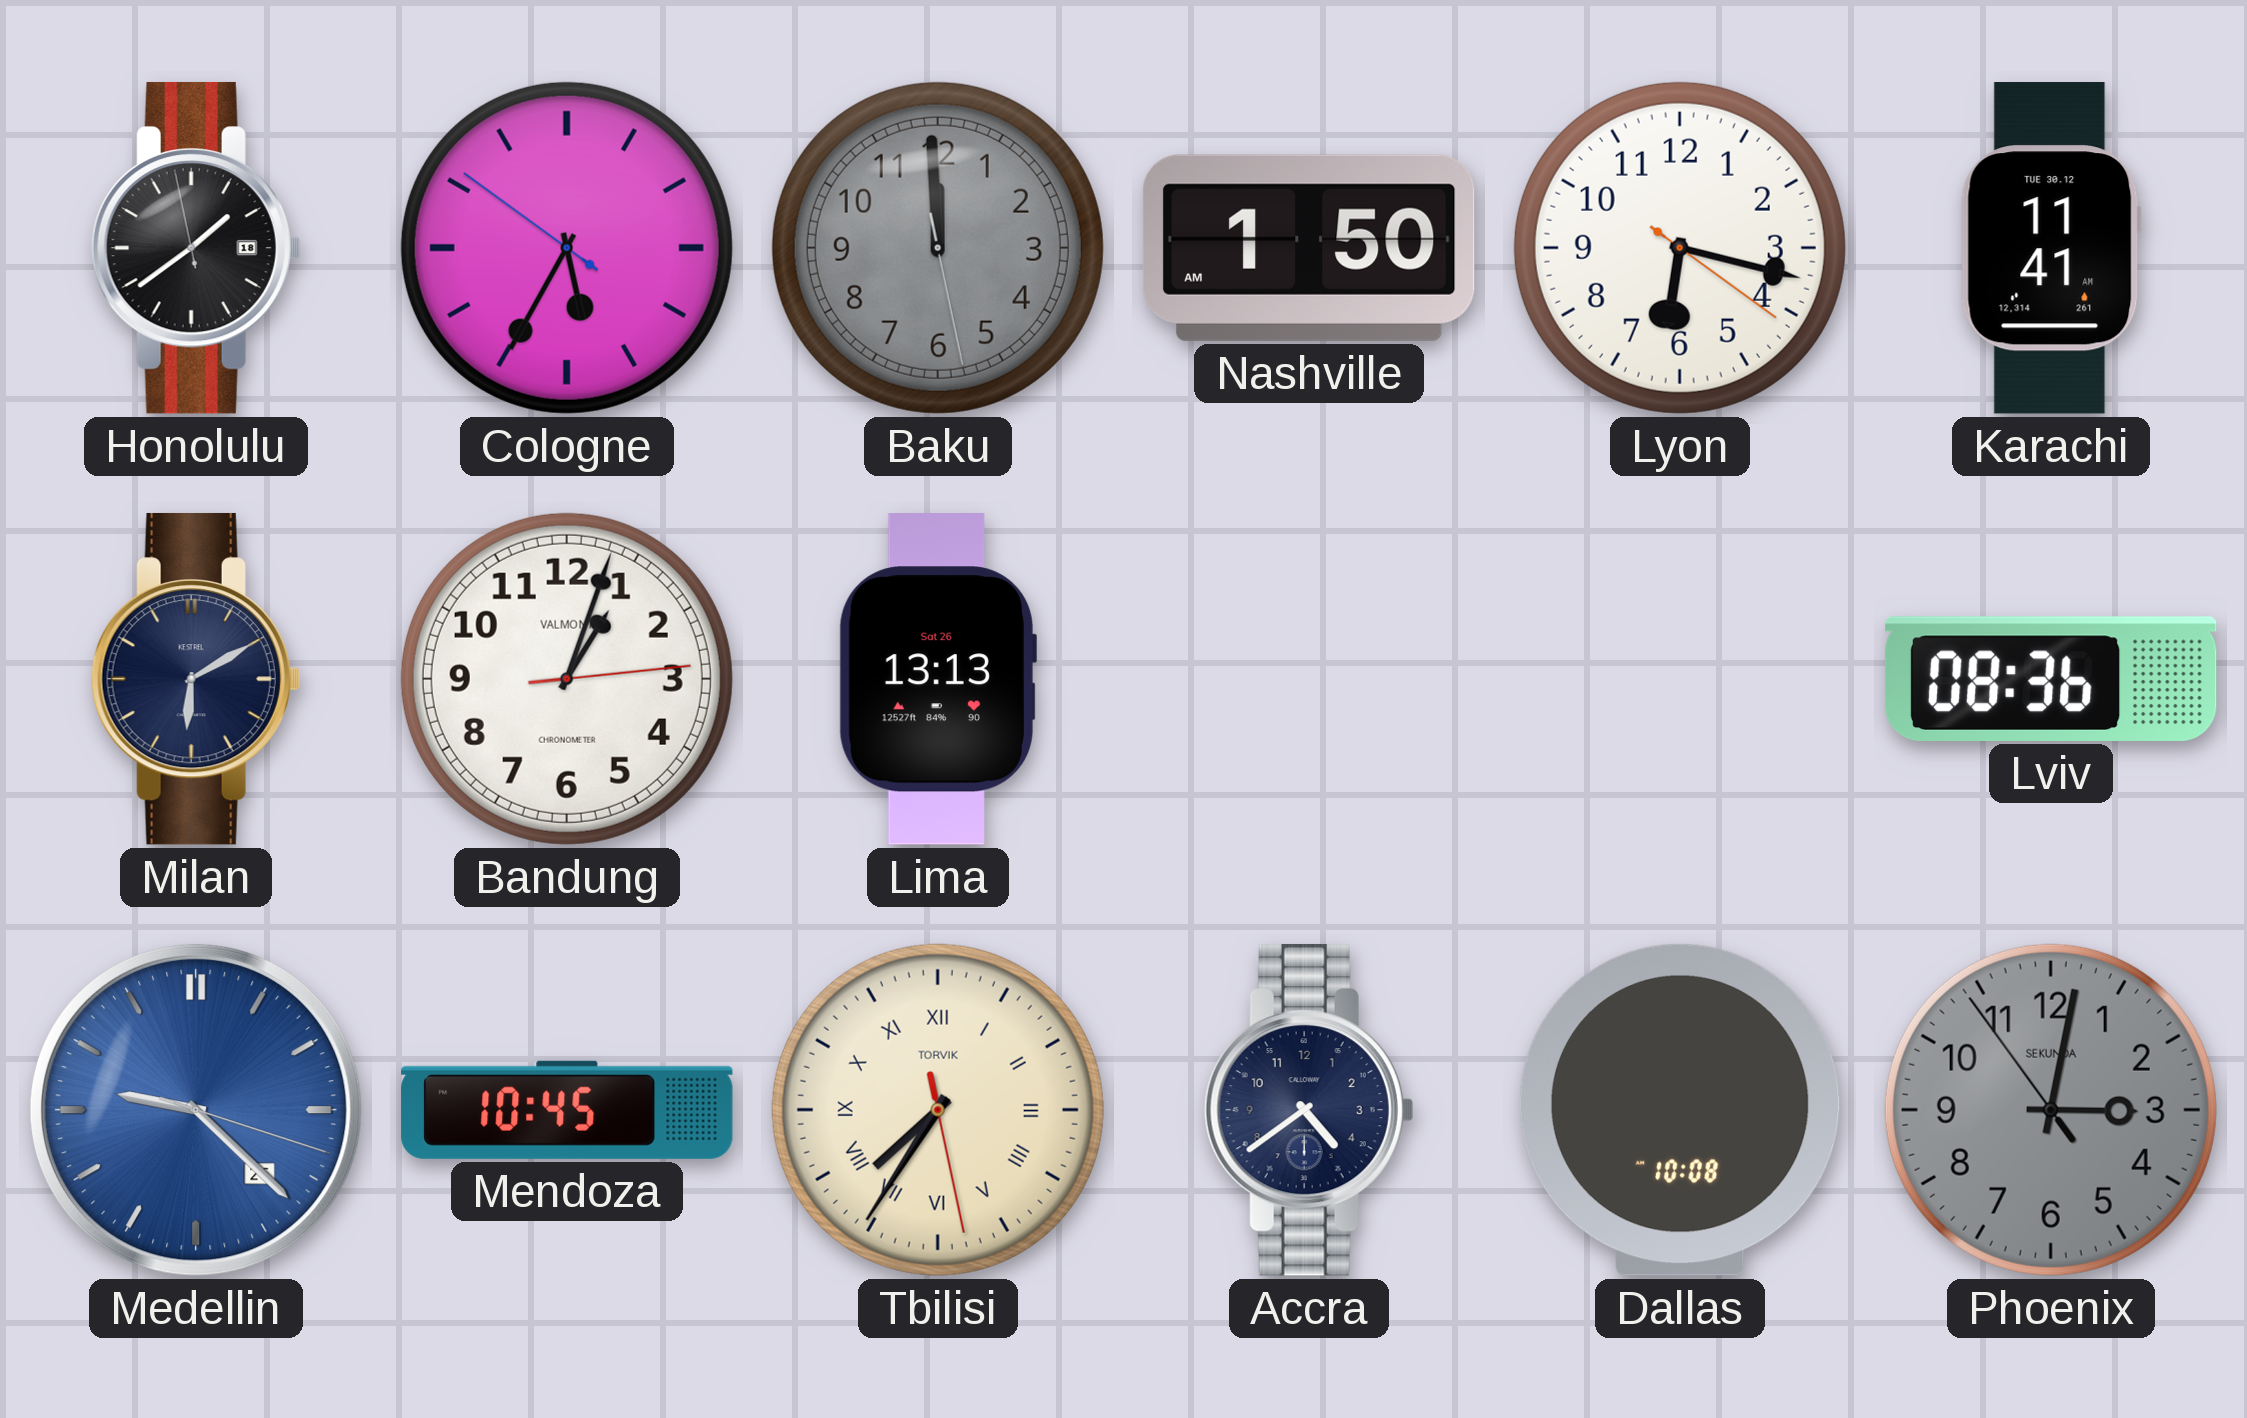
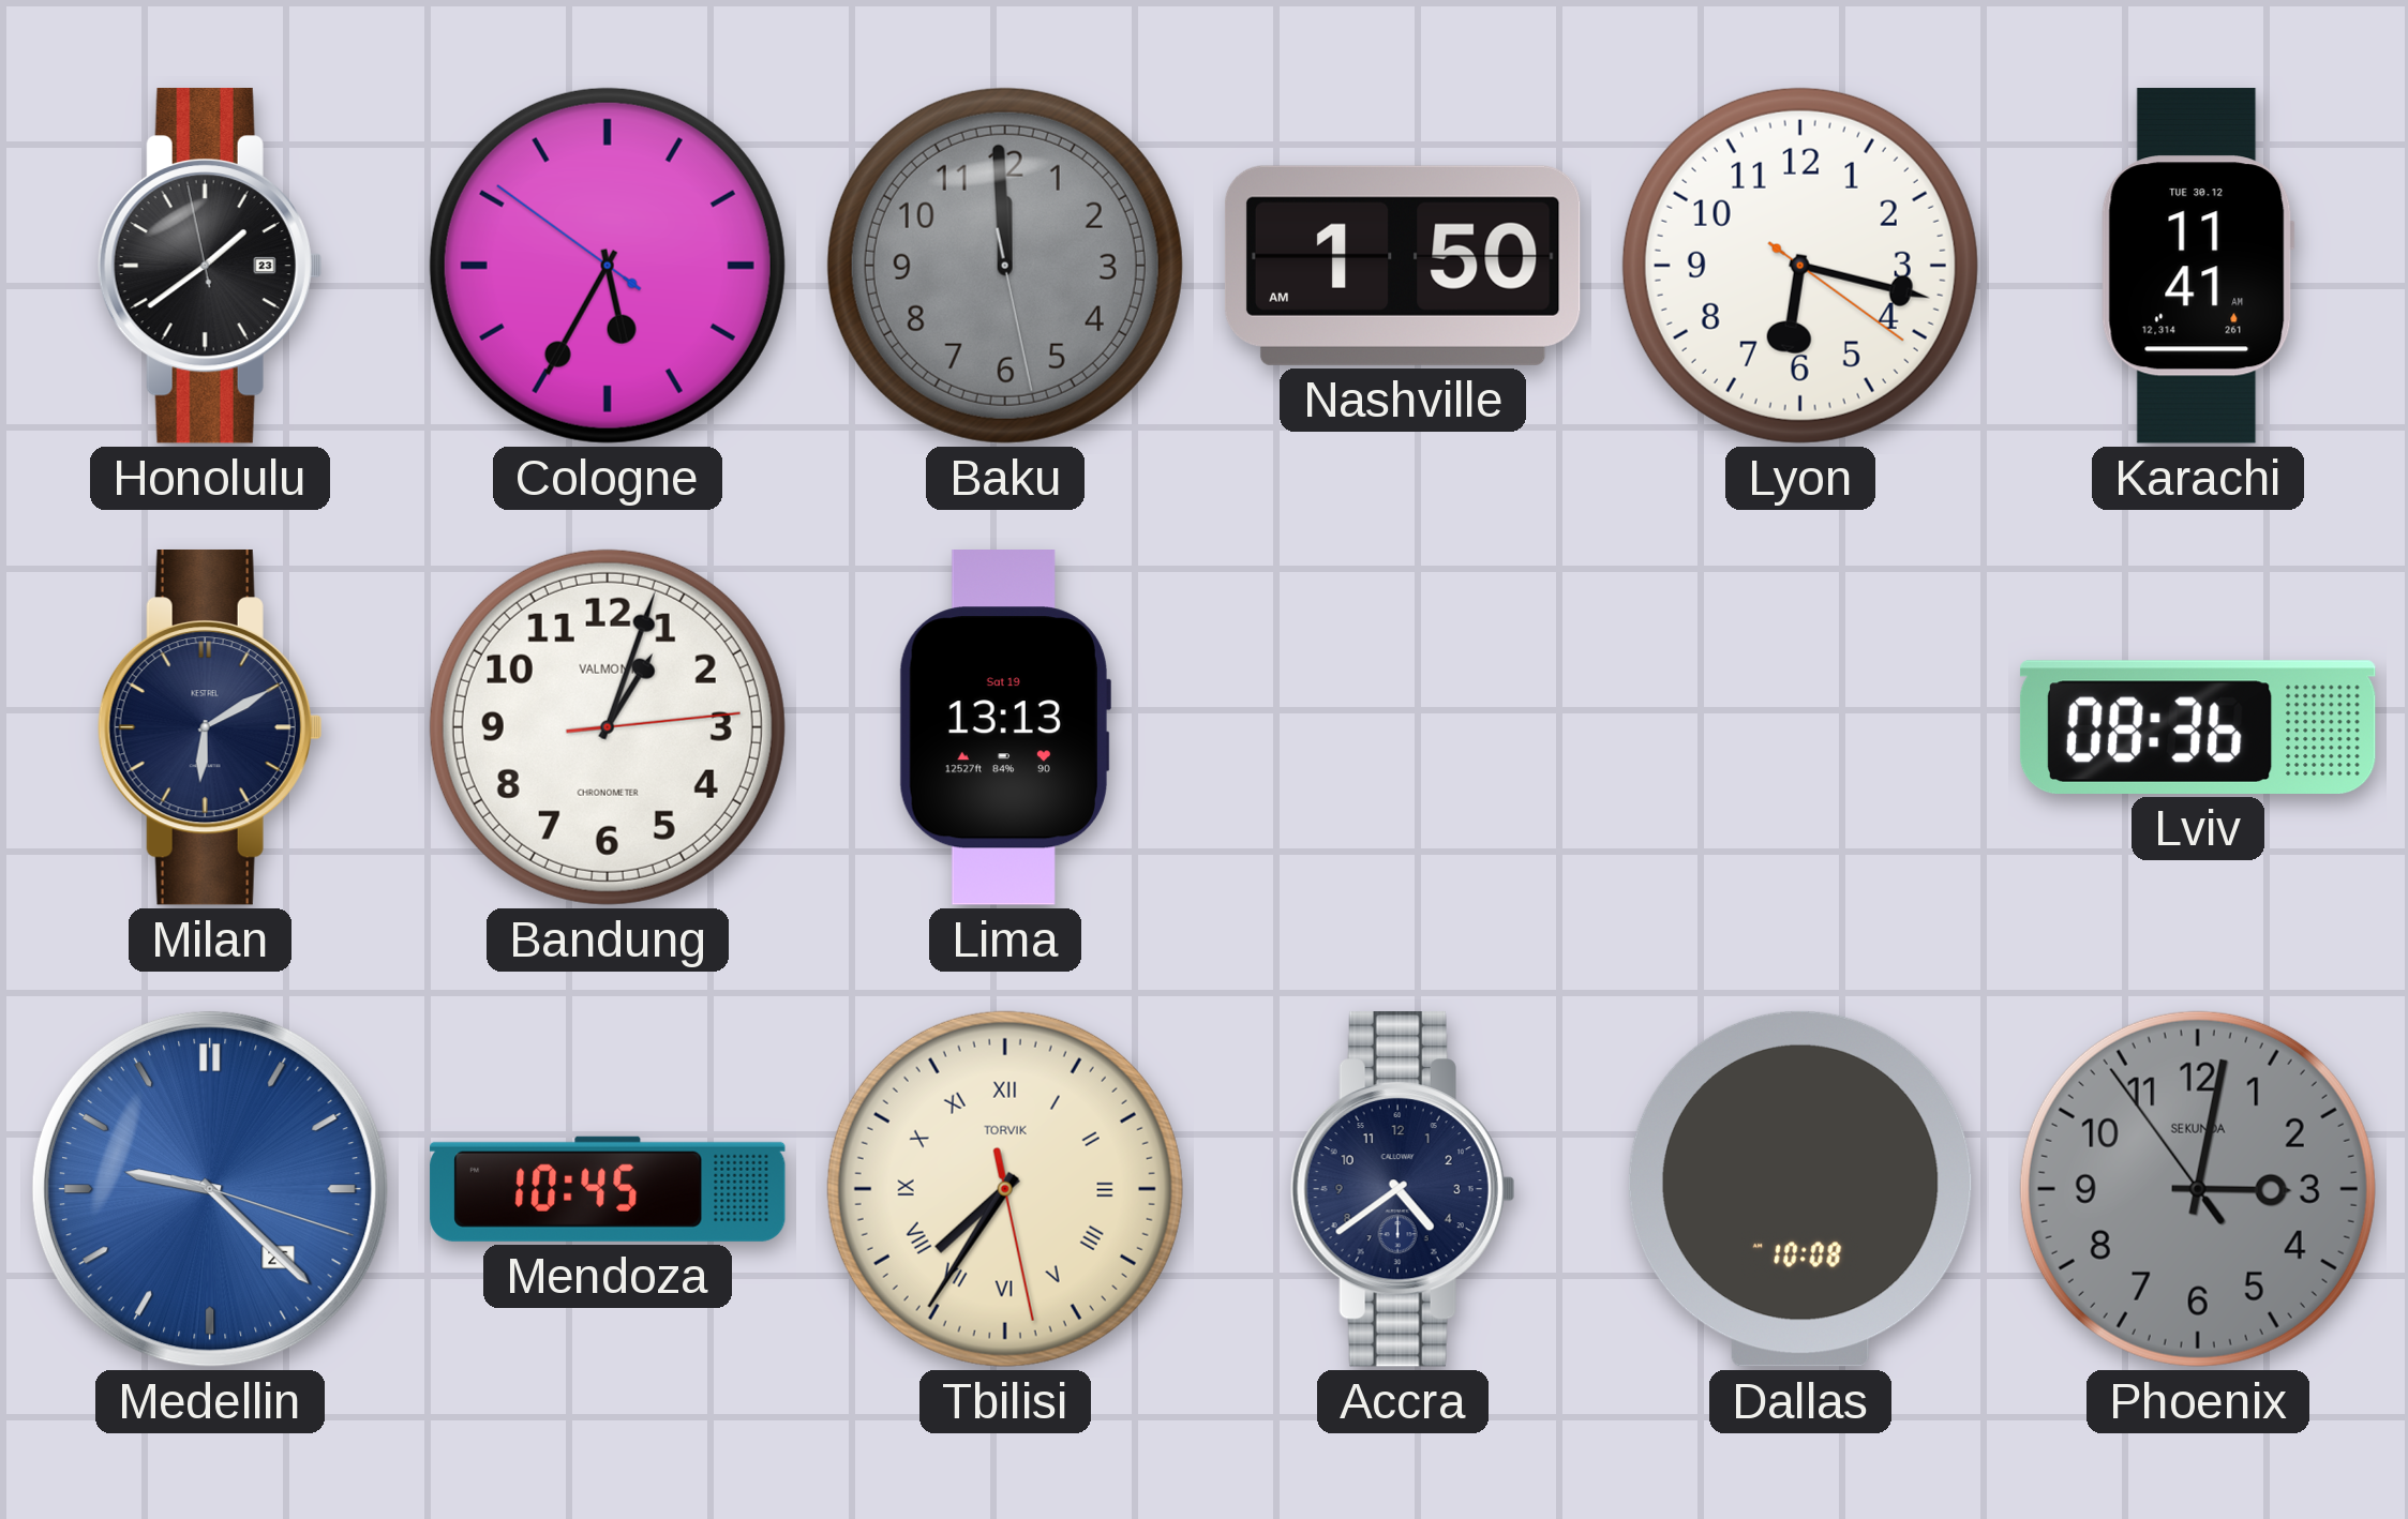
Honolulu date: 18 -> 23 (210, 266)
Lima date: Sat 26 -> Sat 19 (1004, 728)
